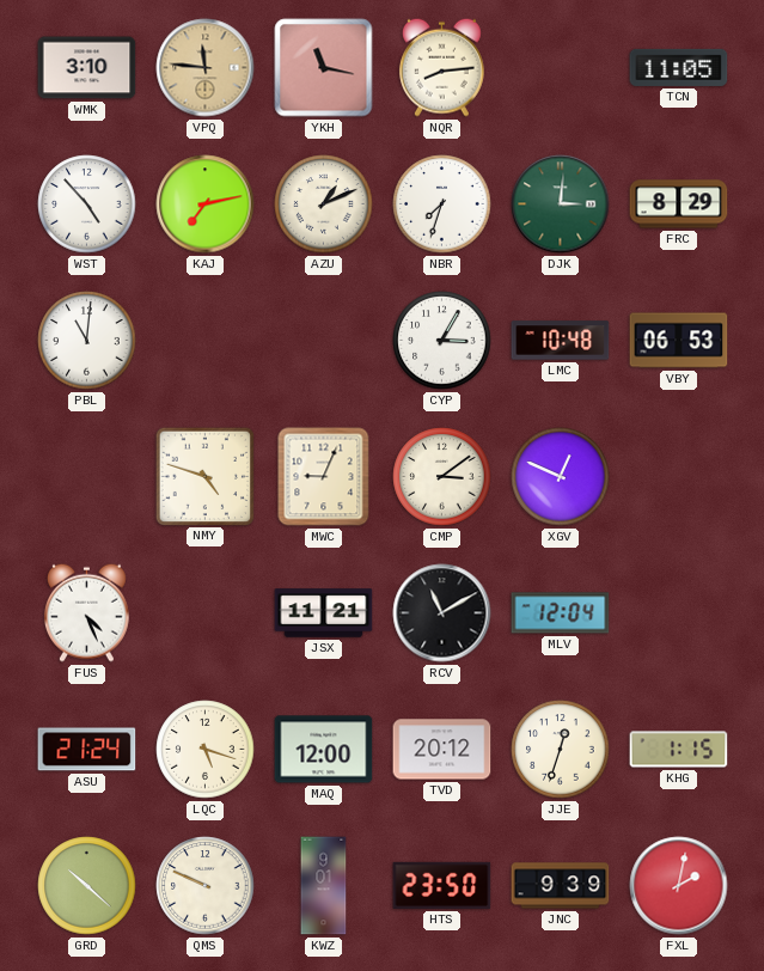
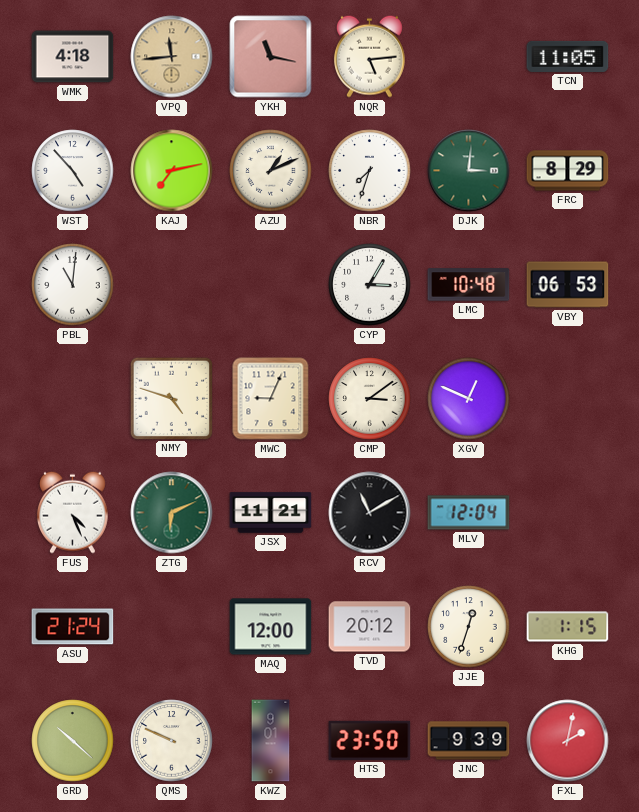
WMK: 3:10 -> 4:18 (73, 57)
VPQ: 11:46 -> 11:44 (172, 57)
NQR: 8:14 -> 5:14 (369, 56)
ZTG: none -> 6:11 (172, 513)
LQC: 5:18 -> none (206, 750)
